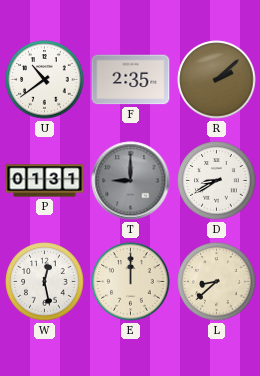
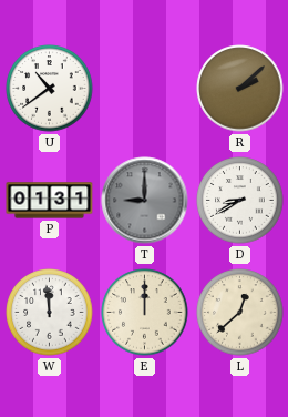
F: 2:35 -> none (131, 80)
W: 12:28 -> 11:59 (50, 313)
L: 8:38 -> 12:38 (240, 313)
